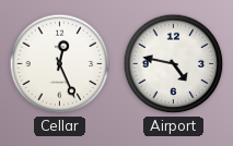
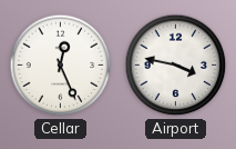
Airport: 4:47 -> 3:47 (176, 66)
